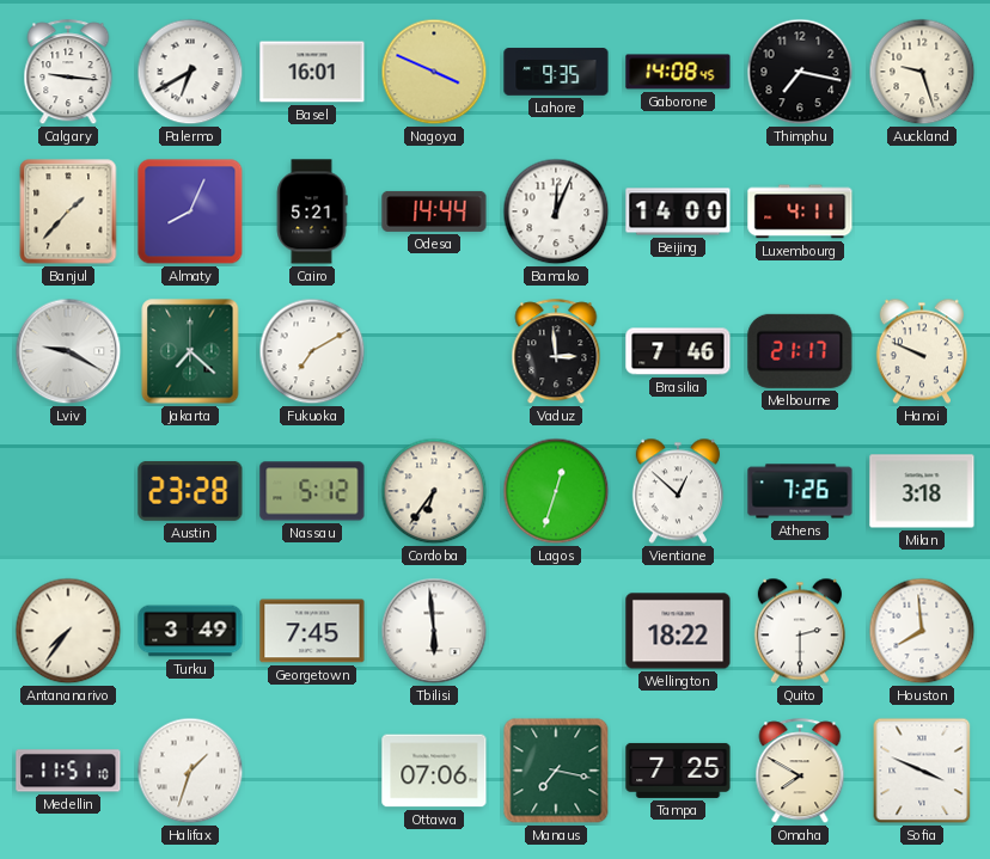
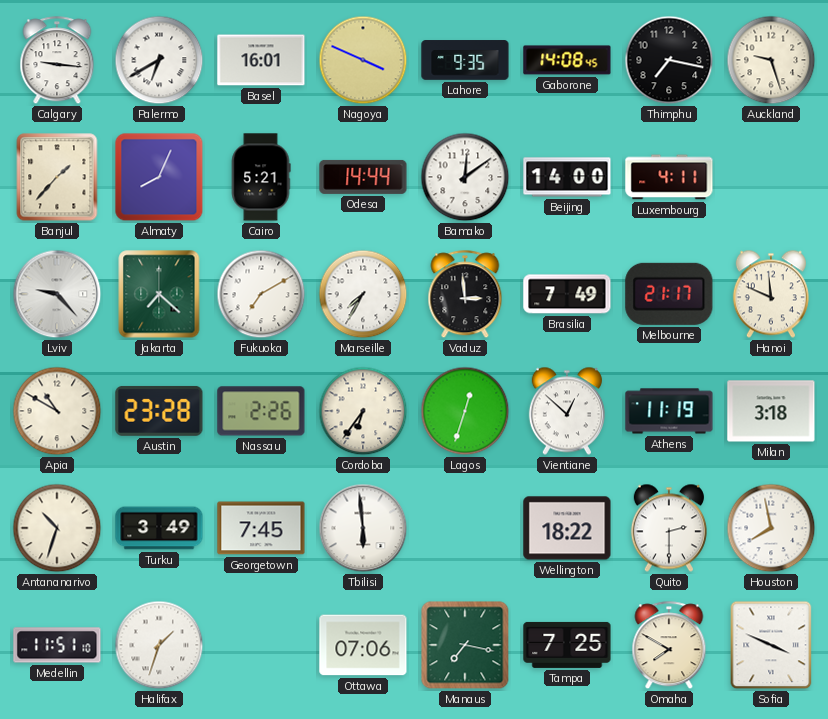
Bamako: 12:04 -> 12:09 (465, 177)
Lviv: 9:20 -> 9:23 (57, 294)
Marseille: none -> 7:35 (363, 294)
Brasilia: 7:46 -> 7:49 (567, 294)
Hanoi: 9:49 -> 11:49 (771, 294)
Apia: none -> 10:50 (57, 411)
Nassau: 5:12 -> 2:26 (261, 411)
Athens: 7:26 -> 11:19 (669, 411)
Antananarivo: 7:36 -> 10:33 (57, 528)
Houston: 7:59 -> 7:58 (771, 528)
